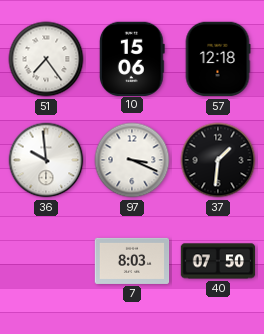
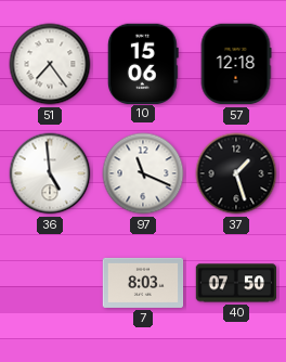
36: 9:59 -> 4:59 (50, 173)
97: 3:19 -> 11:19 (143, 173)
37: 1:31 -> 1:27 (236, 173)
